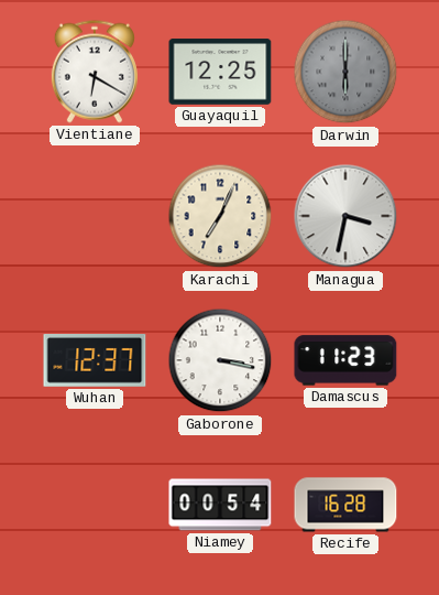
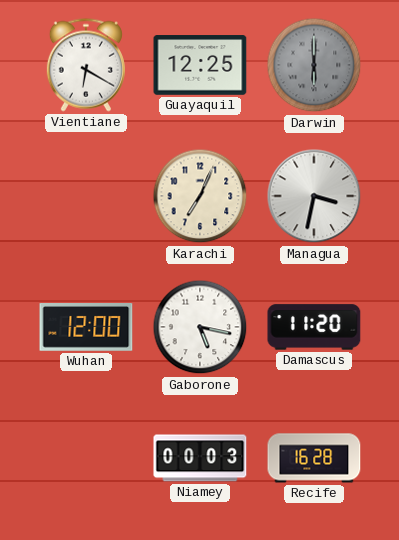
Wuhan: 12:37 -> 12:00 (86, 328)
Gaborone: 3:17 -> 5:17 (200, 327)
Damascus: 11:23 -> 11:20 (314, 327)
Niamey: 00:54 -> 00:03 (200, 458)
